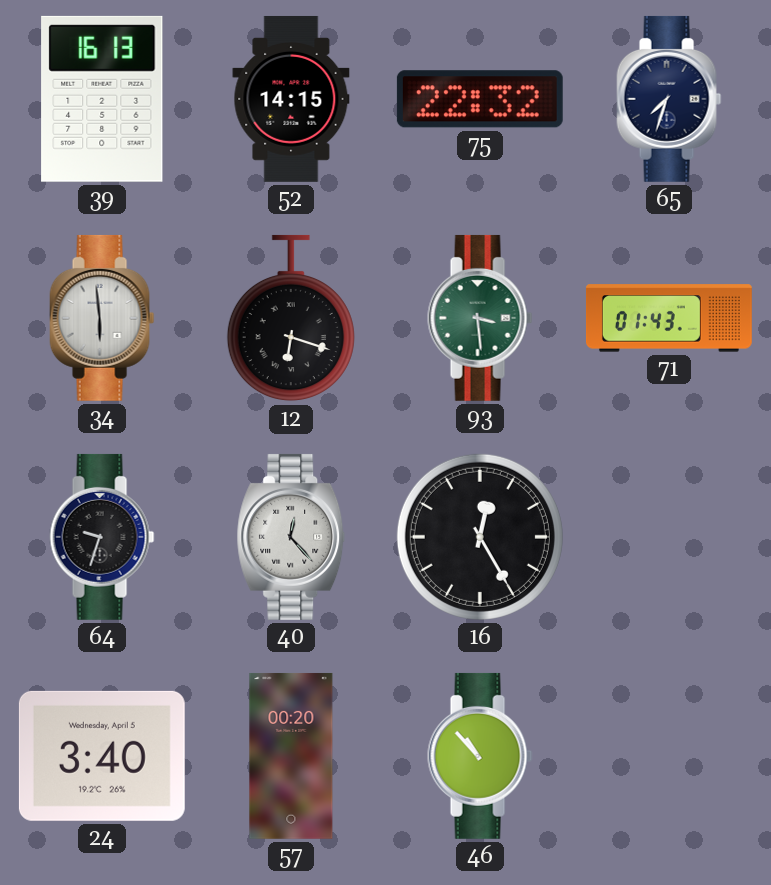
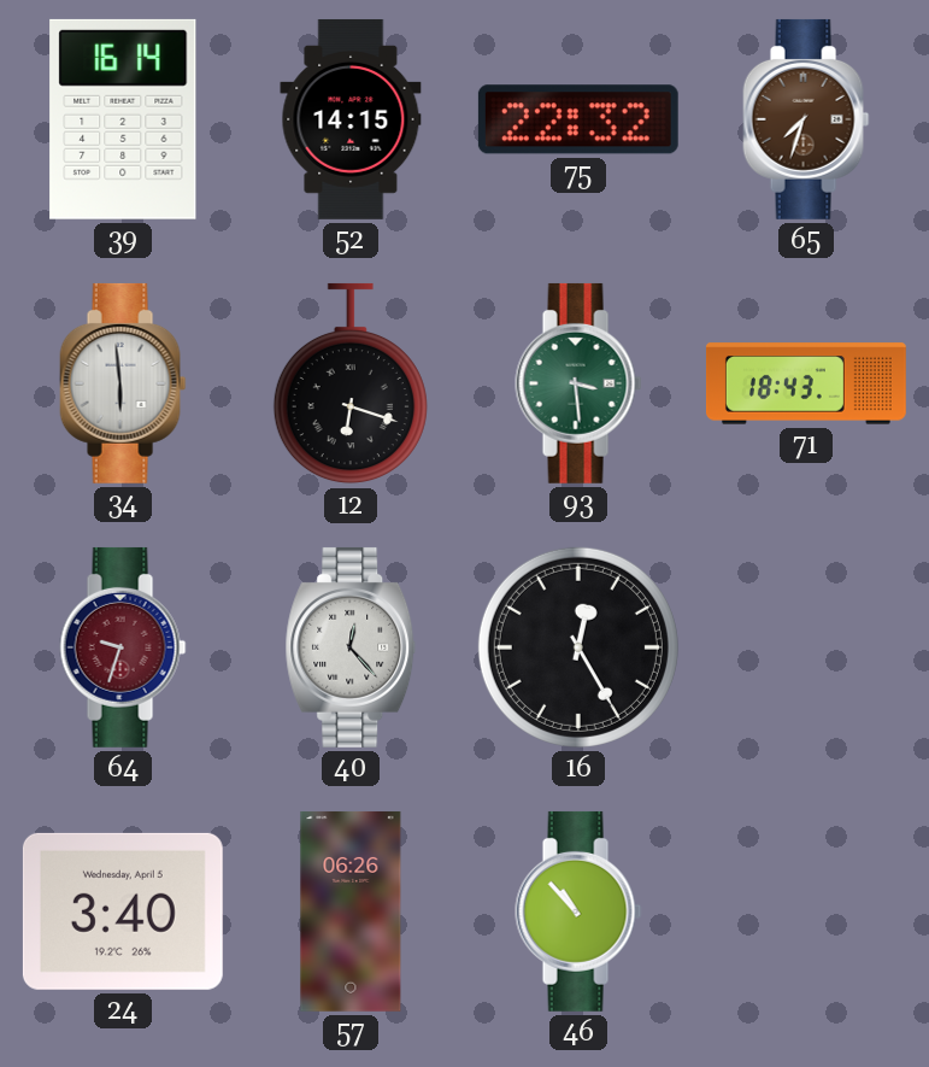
39: 16:13 -> 16:14 (123, 119)
65 dial: navy -> brown (806, 119)
71: 01:43 -> 18:43 (806, 383)
64 dial: black -> burgundy (123, 647)
57: 00:20 -> 06:26 (351, 911)
